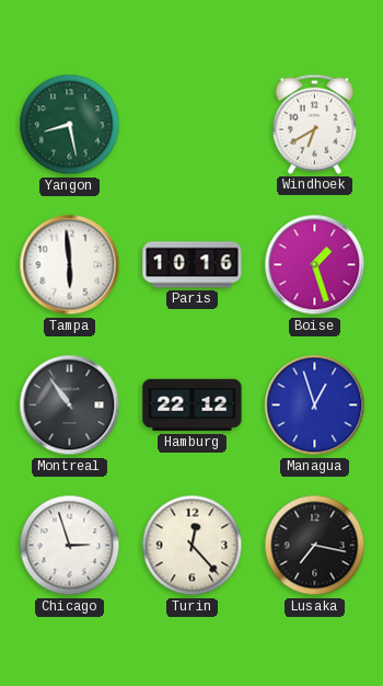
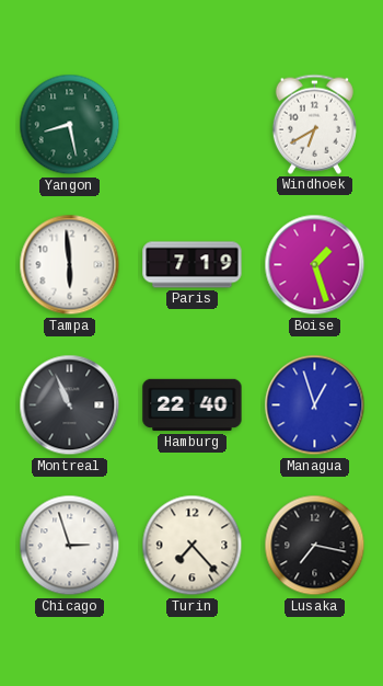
Paris: 10:16 -> 7:19 (193, 265)
Montreal: 10:54 -> 10:56 (70, 405)
Hamburg: 22:12 -> 22:40 (193, 405)
Turin: 12:23 -> 7:23 (193, 546)
